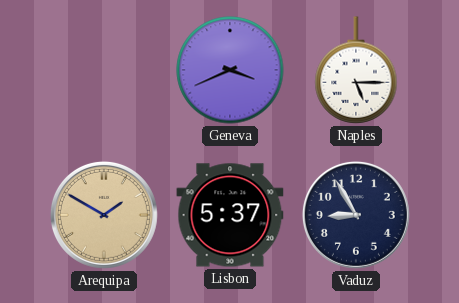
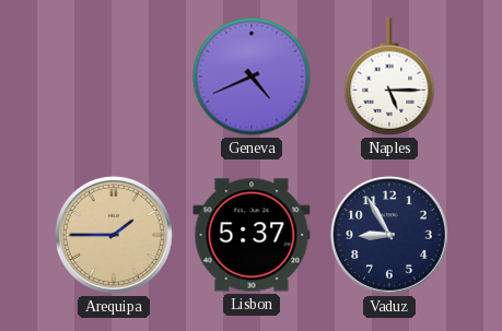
Geneva: 3:41 -> 4:41 (252, 76)
Arequipa: 1:50 -> 1:45 (114, 235)
